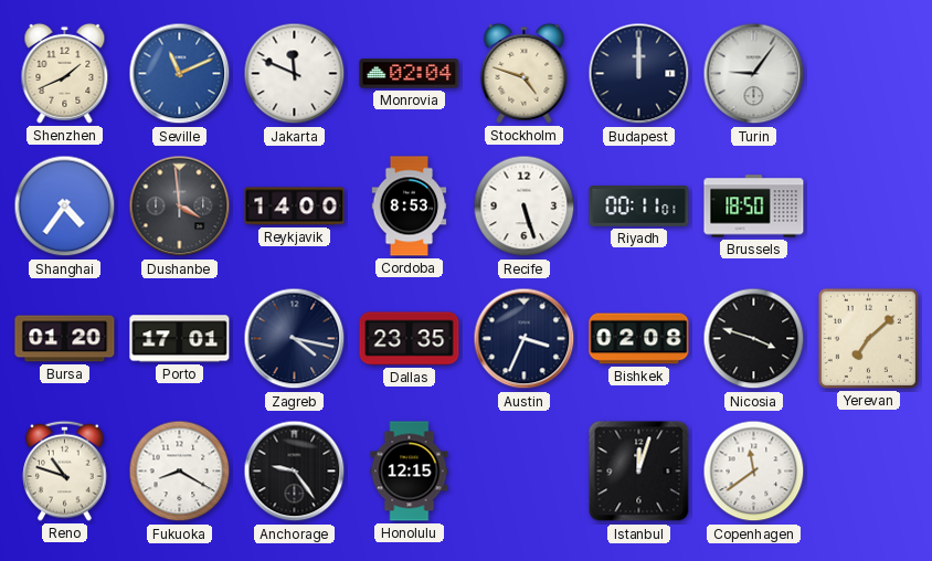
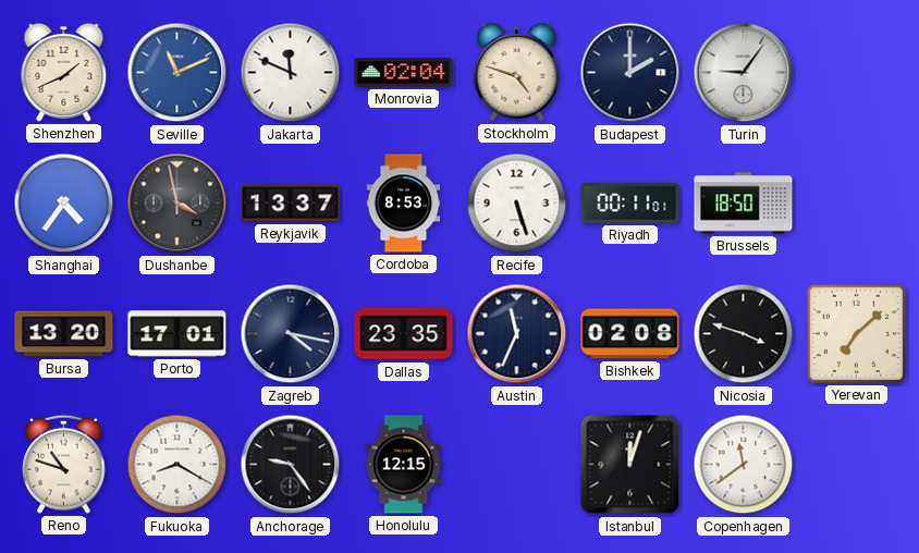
Budapest: 12:00 -> 2:00 (630, 73)
Dushanbe: 3:59 -> 3:58 (177, 204)
Reykjavik: 14:00 -> 13:37 (291, 204)
Bursa: 01:20 -> 13:20 (64, 334)
Austin: 3:34 -> 11:34 (517, 334)
